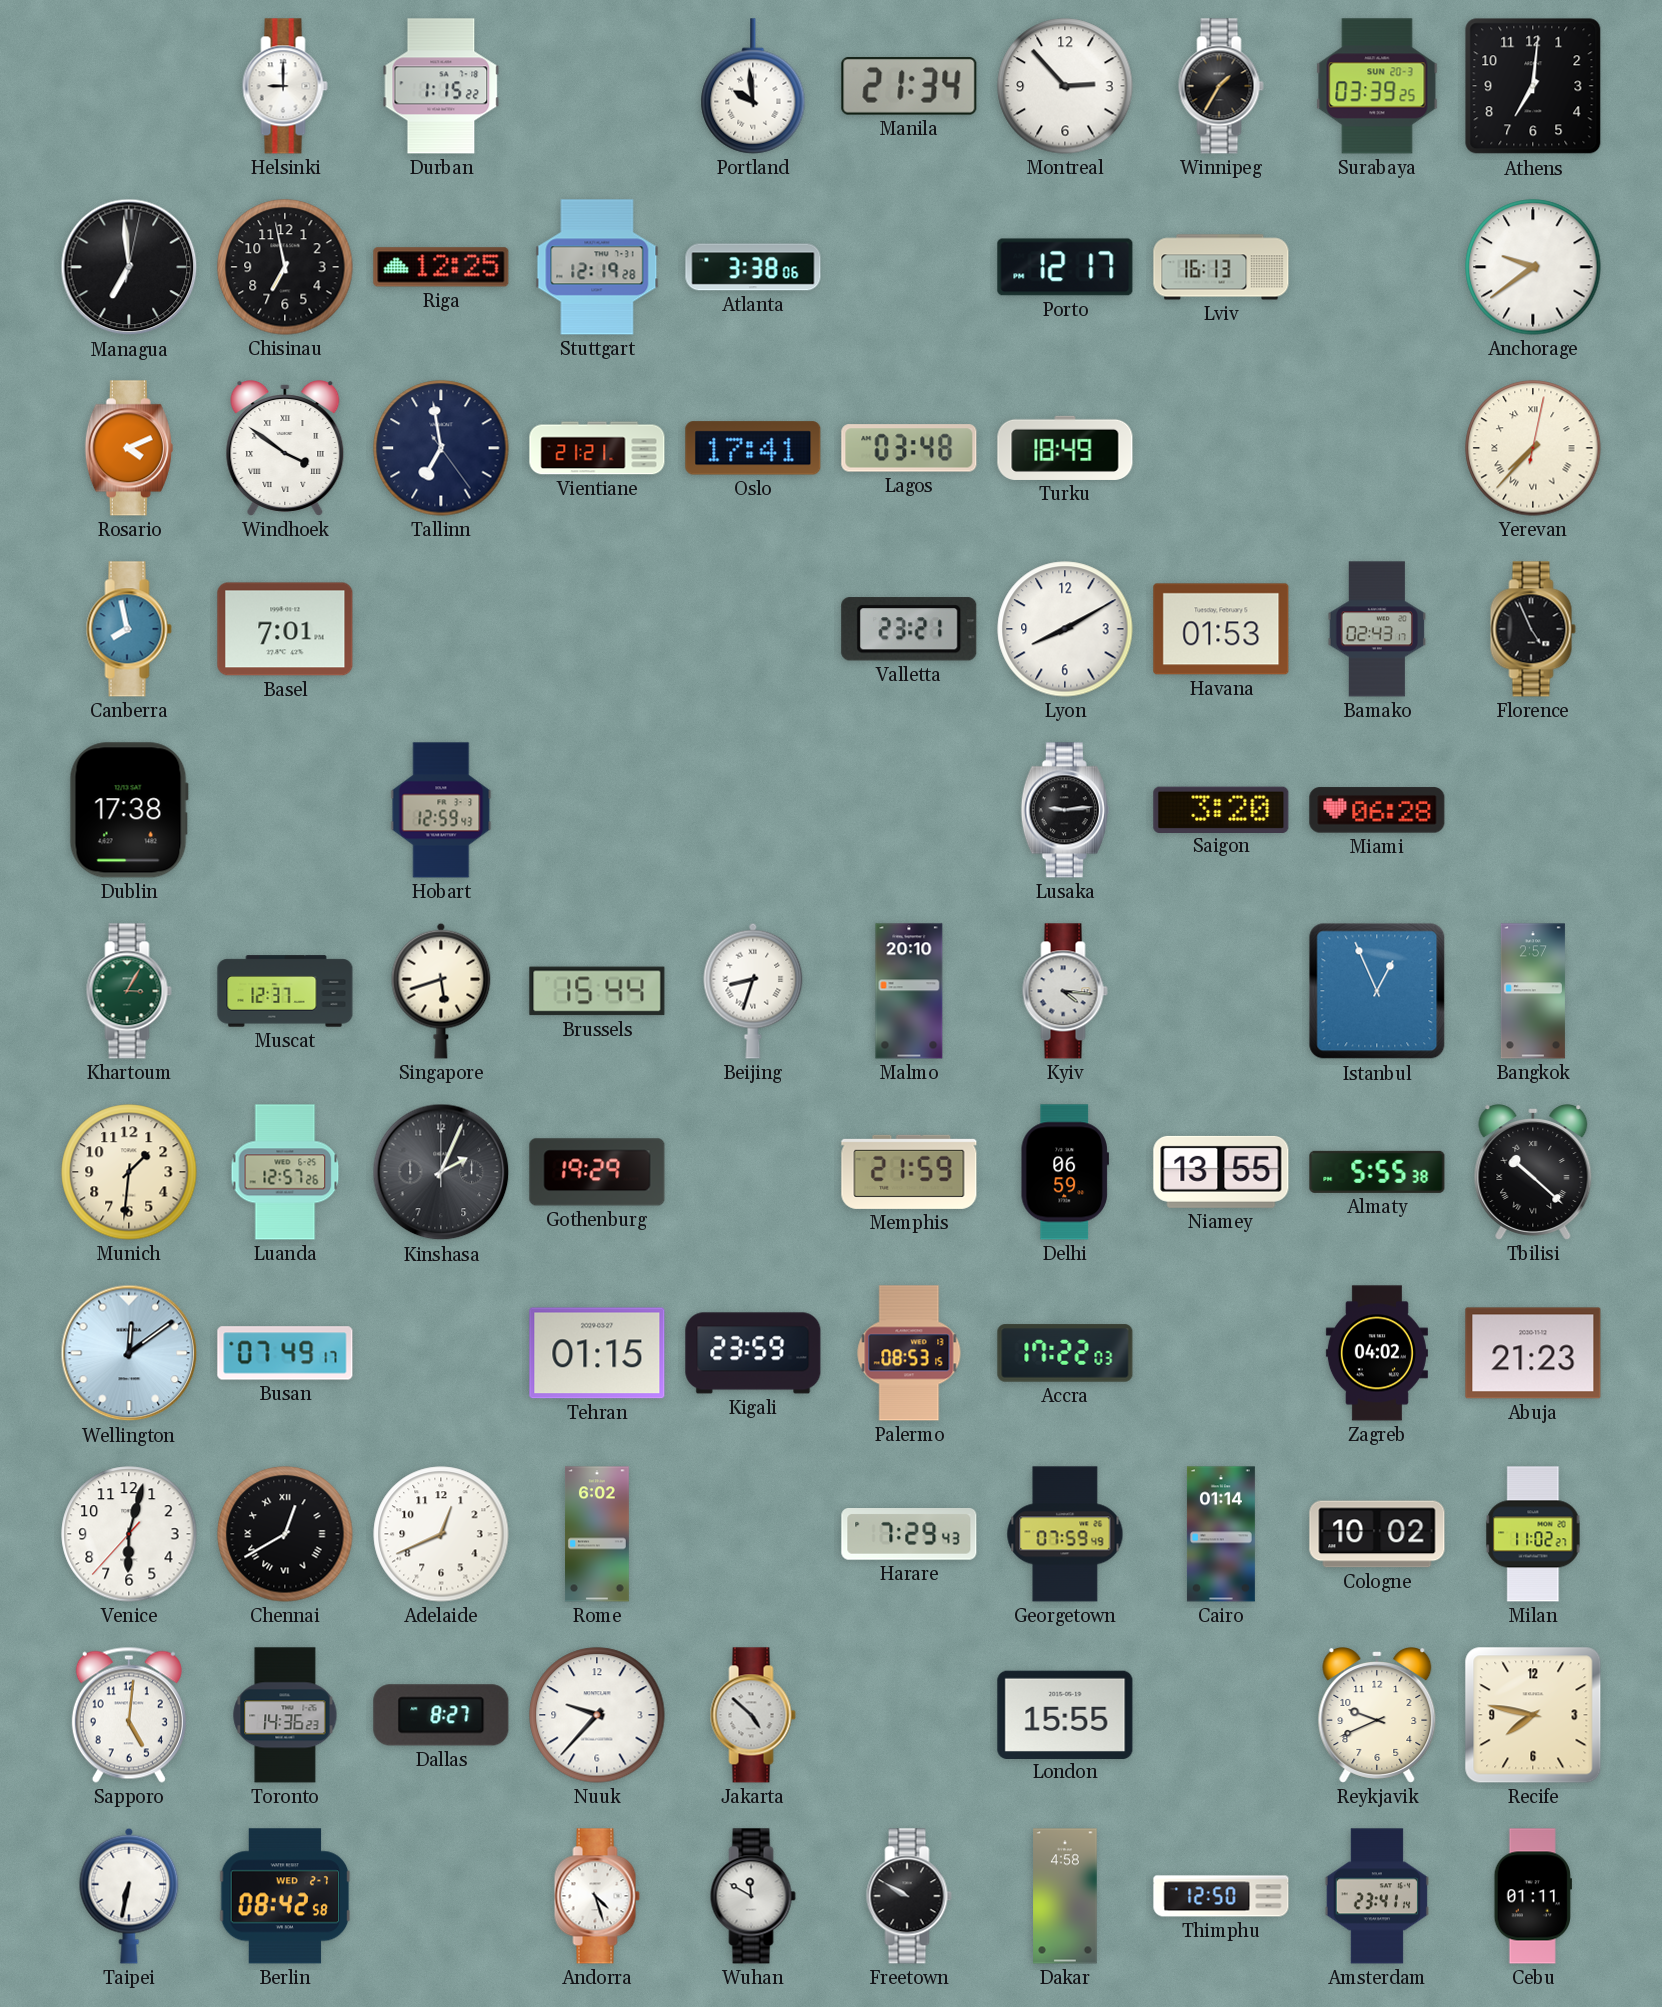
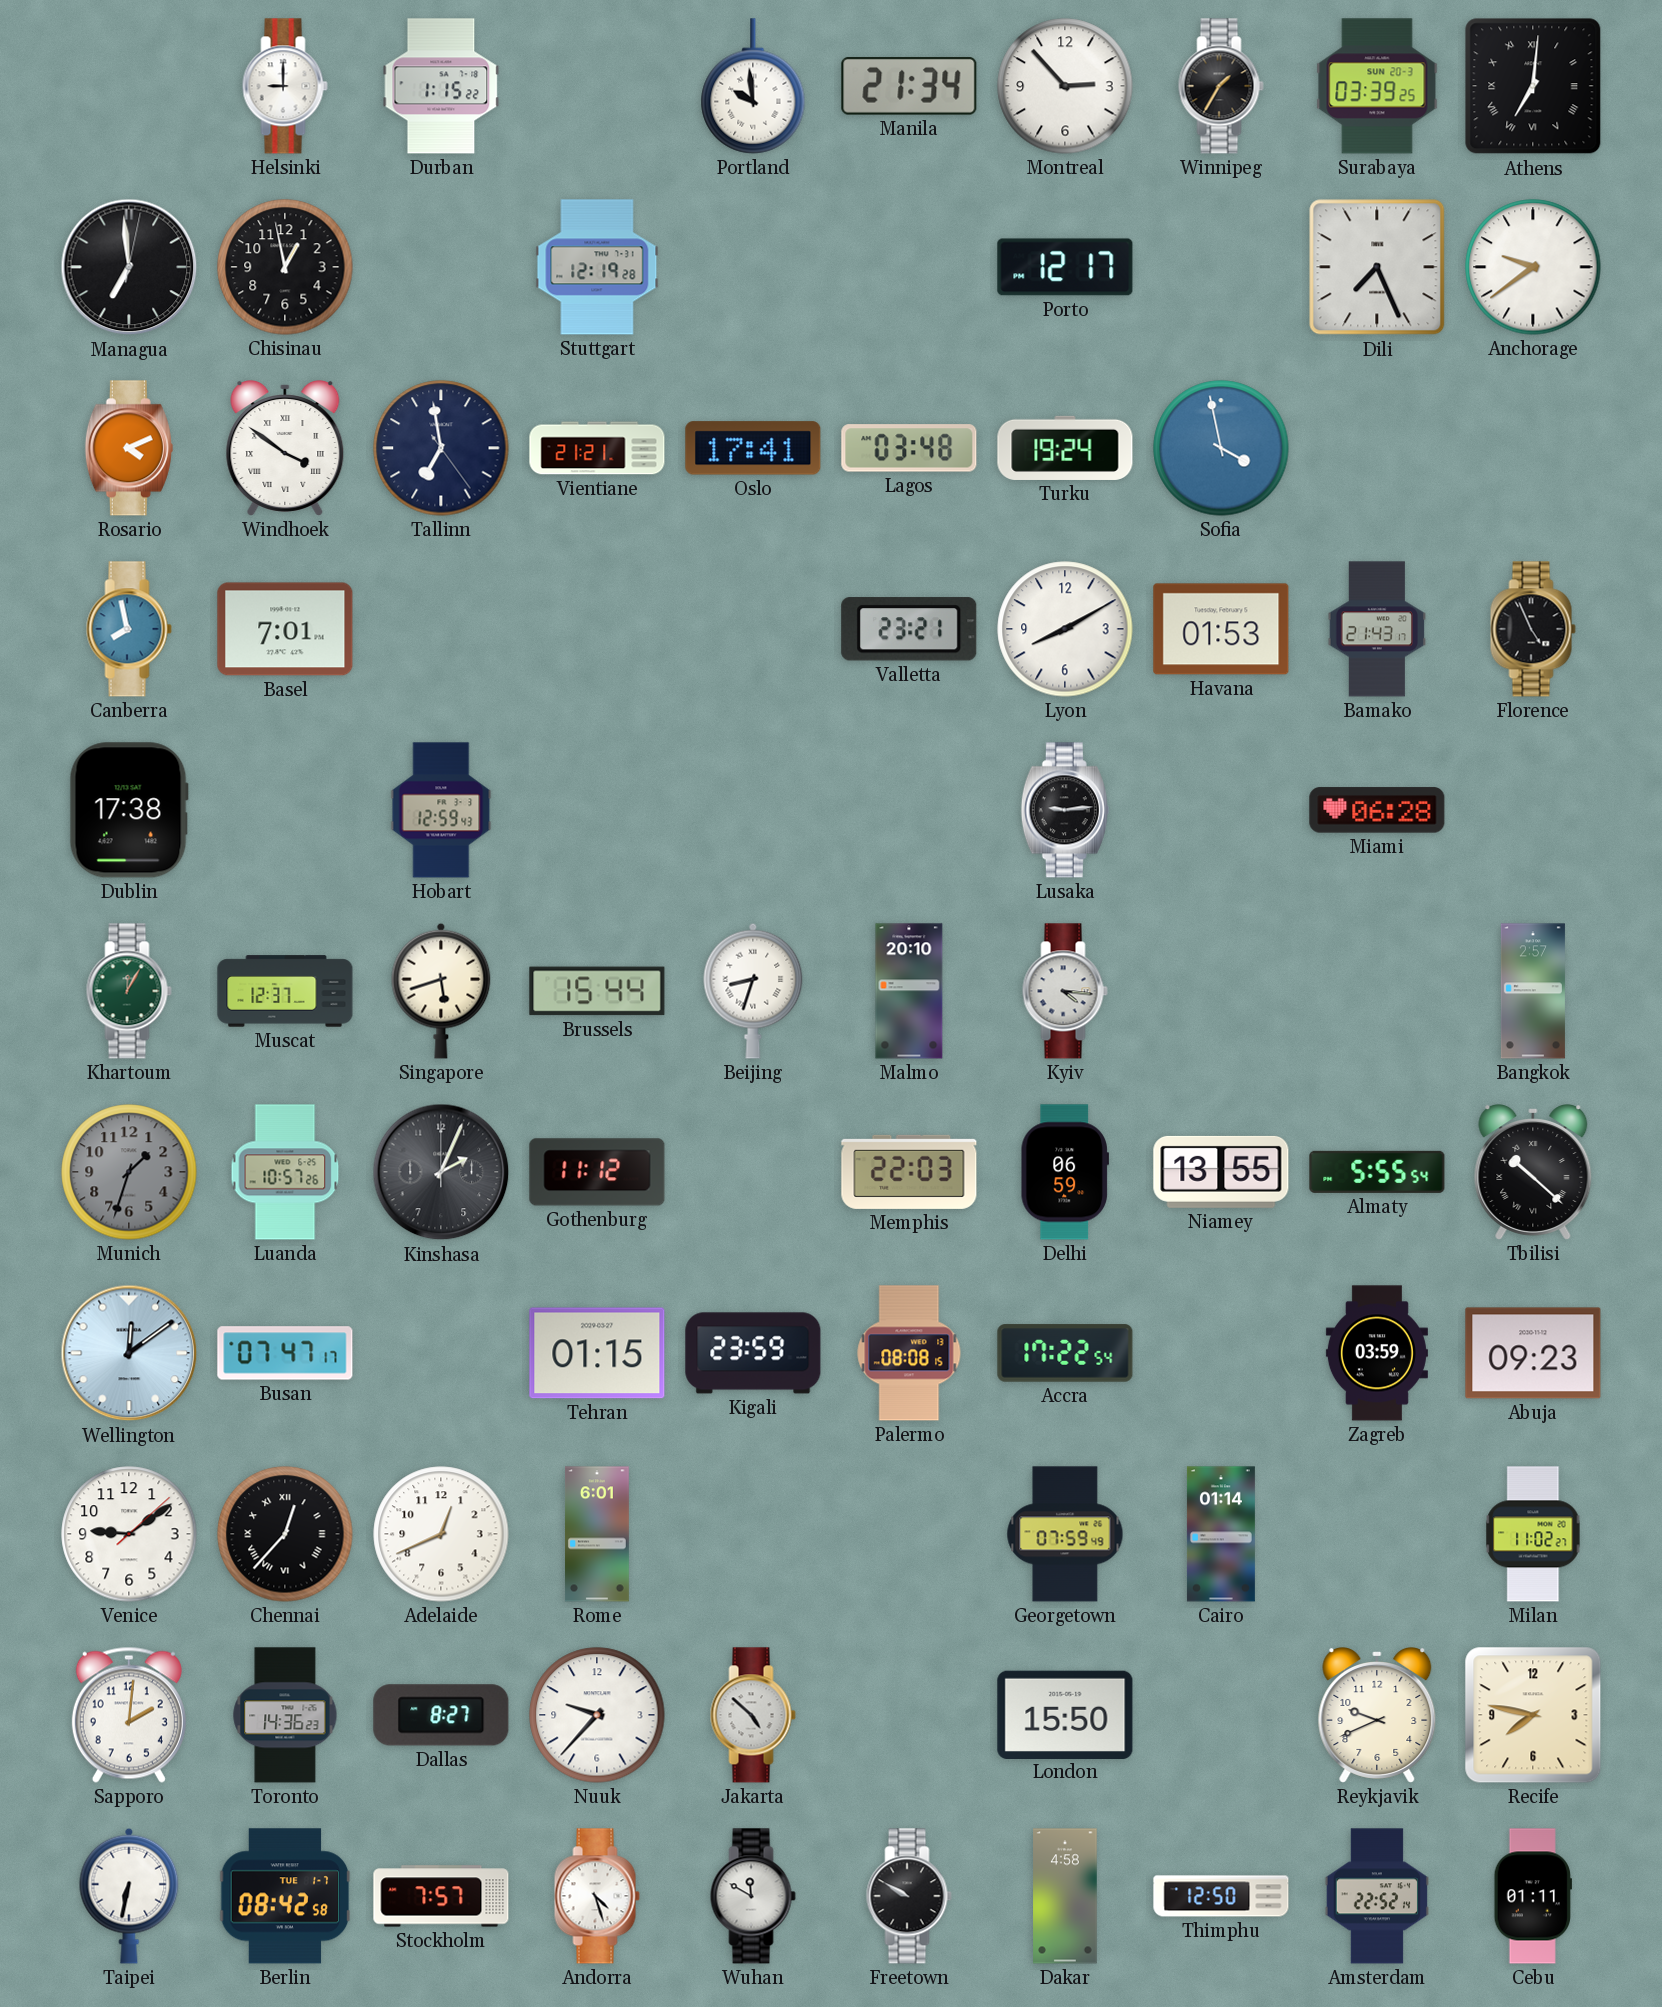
Athens numerals: Arabic -> Roman (1533, 86)
Chisinau: 6:58 -> 12:58 (285, 267)
Riga: 12:25 -> none (441, 267)
Atlanta: 3:38 -> none (753, 267)
Lviv: 16:13 -> none (1221, 267)
Dili: none -> 7:26 (1377, 267)
Turku: 18:49 -> 19:24 (1065, 448)
Sofia: none -> 3:58 (1221, 448)
Yerevan: 7:37 -> none (1533, 448)
Bamako: 02:43 -> 21:43 (1377, 629)
Saigon: 3:20 -> none (1221, 809)
Khartoum: 3:05 -> 12:05 (129, 991)
Istanbul: 12:56 -> none (1377, 991)
Munich: 1:31 -> 1:33 (129, 1172)
Munich dial: cream -> grey (129, 1172)
Luanda: 12:57 -> 10:57 (285, 1172)
Gothenburg: 19:29 -> 11:12 (597, 1172)
Memphis: 21:59 -> 22:03 (909, 1172)
Almaty: 5:55:38 -> 5:55:54 (1377, 1172)
Busan: 07:49 -> 07:47 (285, 1353)
Palermo: 08:53 -> 08:08 (909, 1353)
Accra: 17:22:03 -> 17:22:54 (1065, 1353)
Zagreb: 04:02 -> 03:59 (1377, 1353)
Abuja: 21:23 -> 09:23 (1533, 1353)
Venice: 6:02 -> 9:09 (129, 1534)
Chennai: 12:40 -> 12:37 (285, 1534)
Rome: 6:02 -> 6:01 (598, 1534)
Harare: 7:29 -> none (909, 1535)
Cologne: 10:02 -> none (1377, 1534)
Sapporo: 5:01 -> 2:01 (129, 1715)
London: 15:55 -> 15:50 (1065, 1714)
Berlin date: WED 2-7 -> TUE 1-7 (285, 1896)
Stockholm: none -> 7:57 (441, 1896)
Amsterdam: 23:41 -> 22:52 (1377, 1896)
